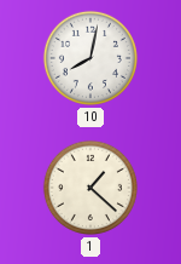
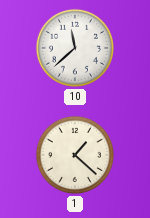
10: 8:02 -> 11:38 (75, 48)
